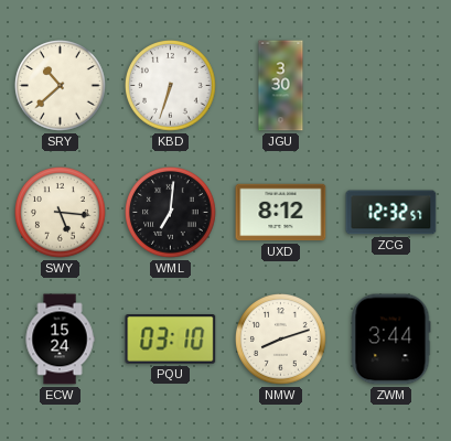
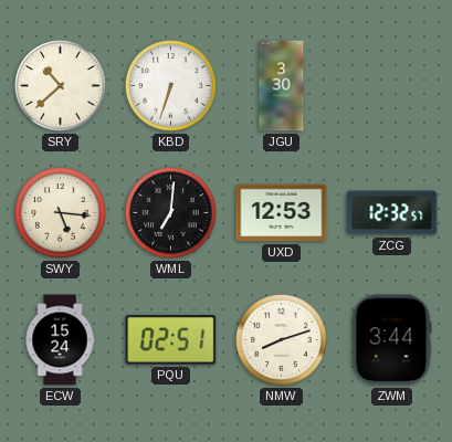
UXD: 8:12 -> 12:53 (282, 213)
PQU: 03:10 -> 02:51 (171, 340)
